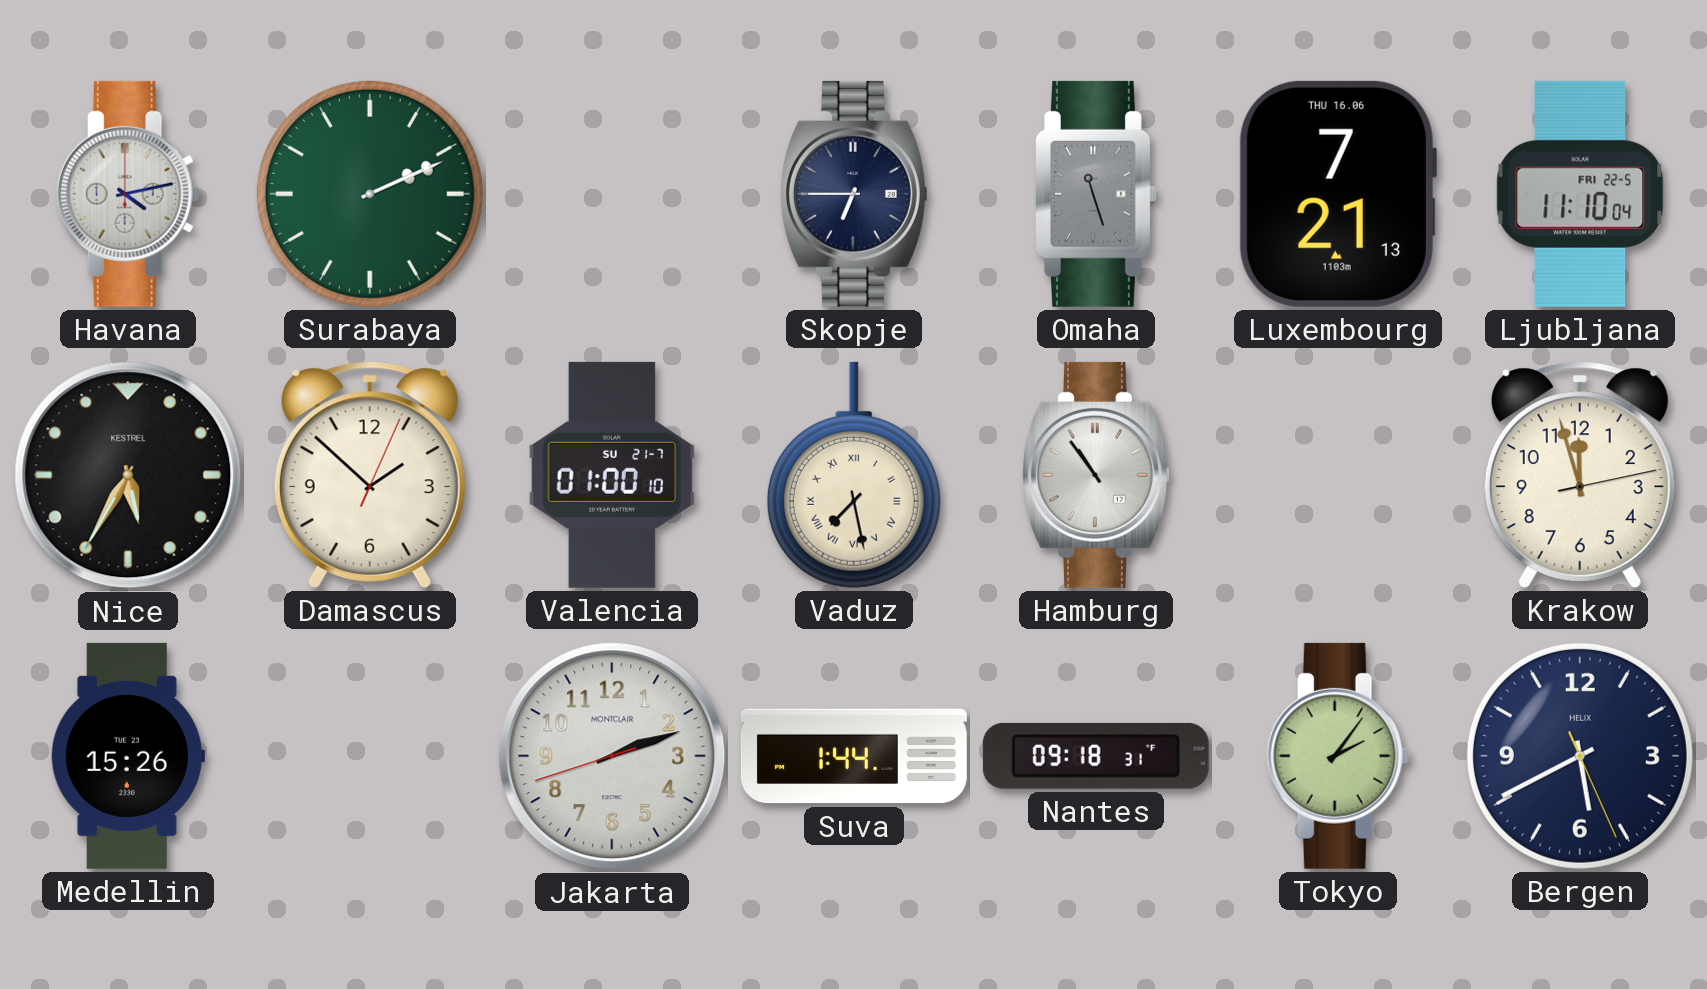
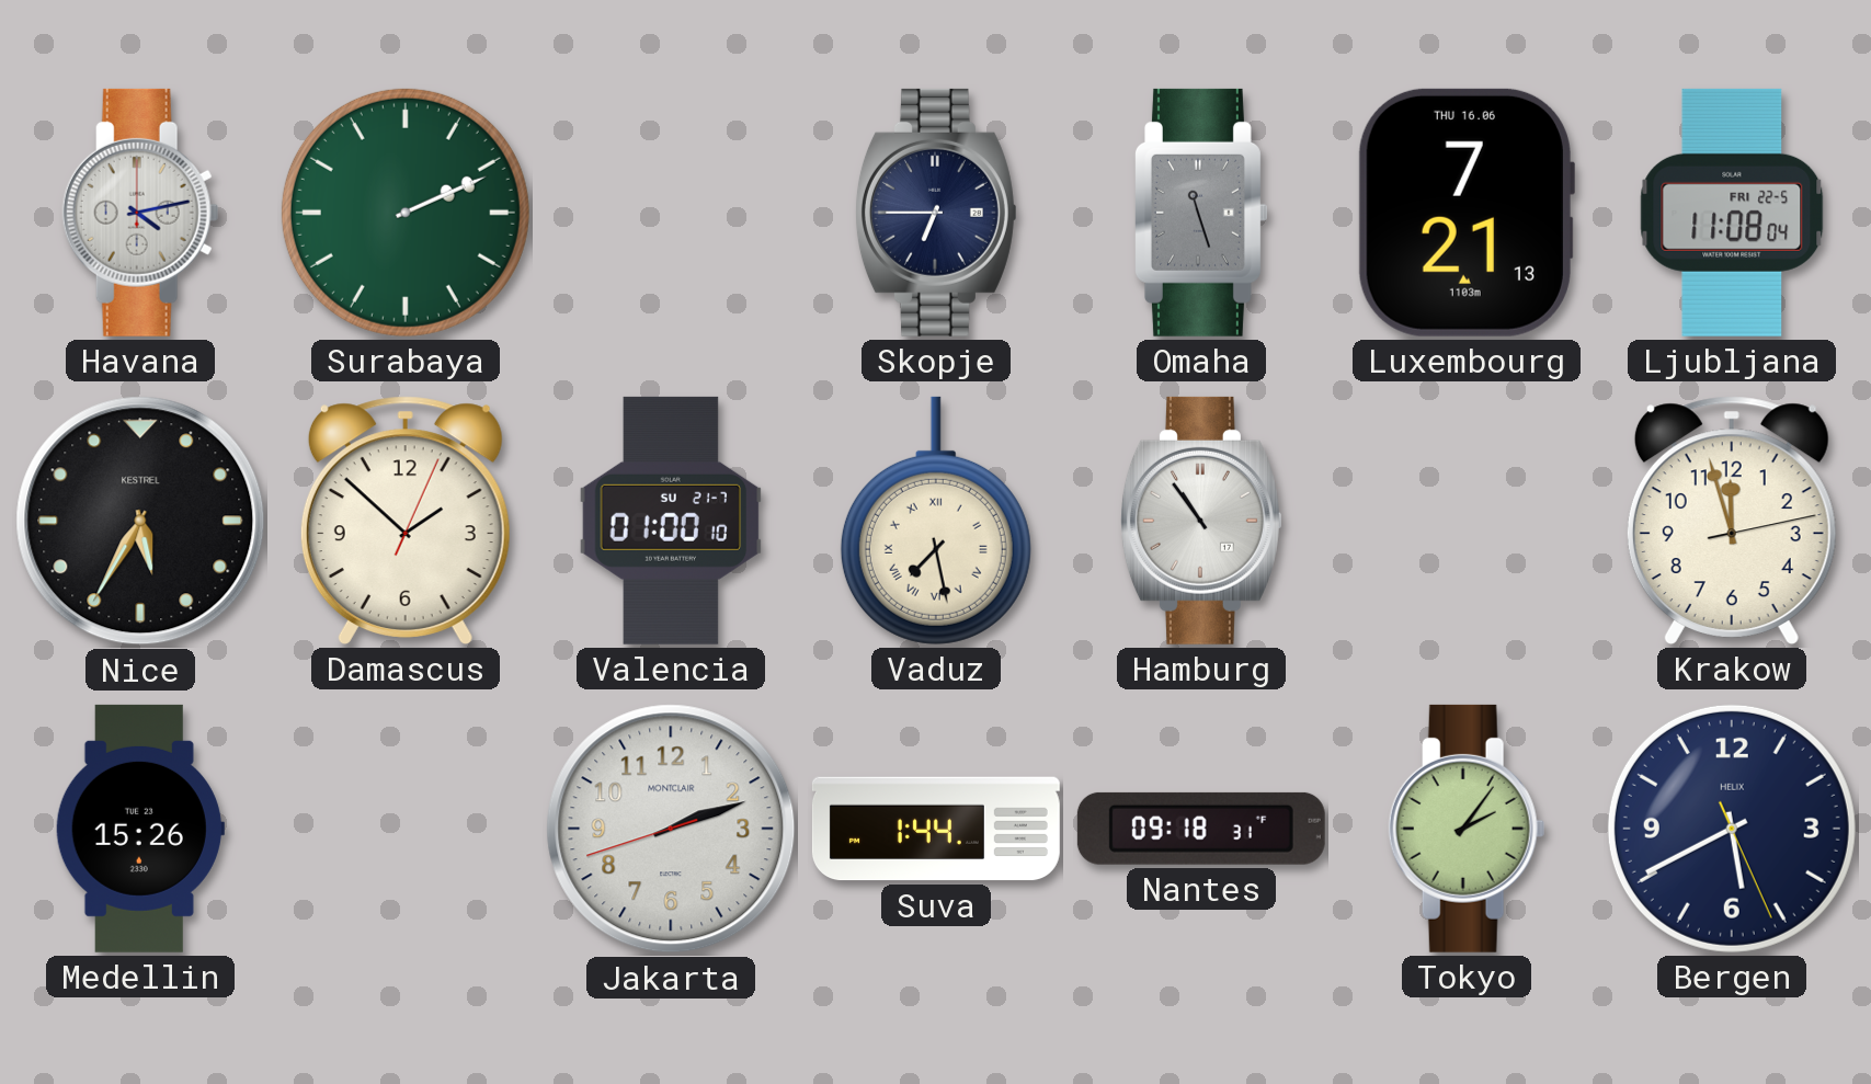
Ljubljana: 11:10 -> 11:08 (1732, 213)
